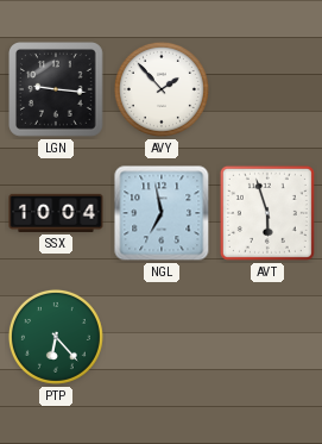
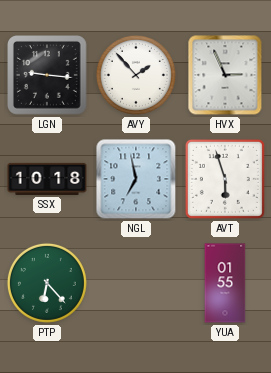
HVX: none -> 2:56 (225, 75)
SSX: 10:04 -> 10:18 (47, 179)
YUA: none -> 01:55 (225, 283)
